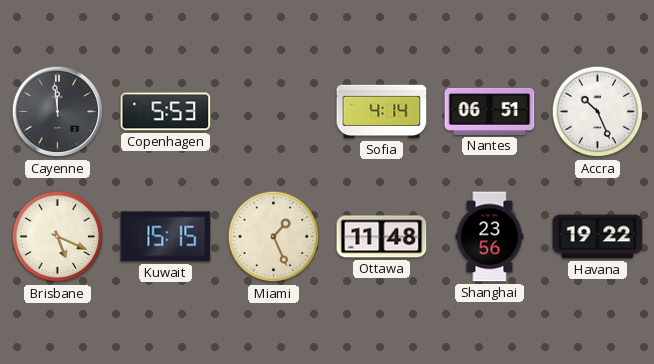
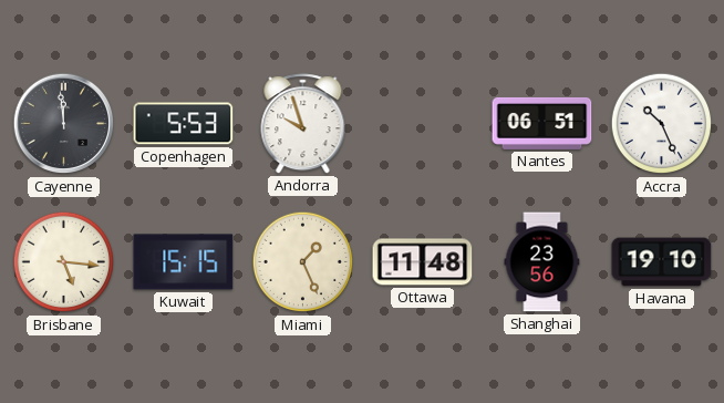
Andorra: none -> 9:57 (303, 124)
Sofia: 4:14 -> none (382, 112)
Brisbane: 5:19 -> 5:16 (64, 262)
Havana: 19:22 -> 19:10 (662, 262)
